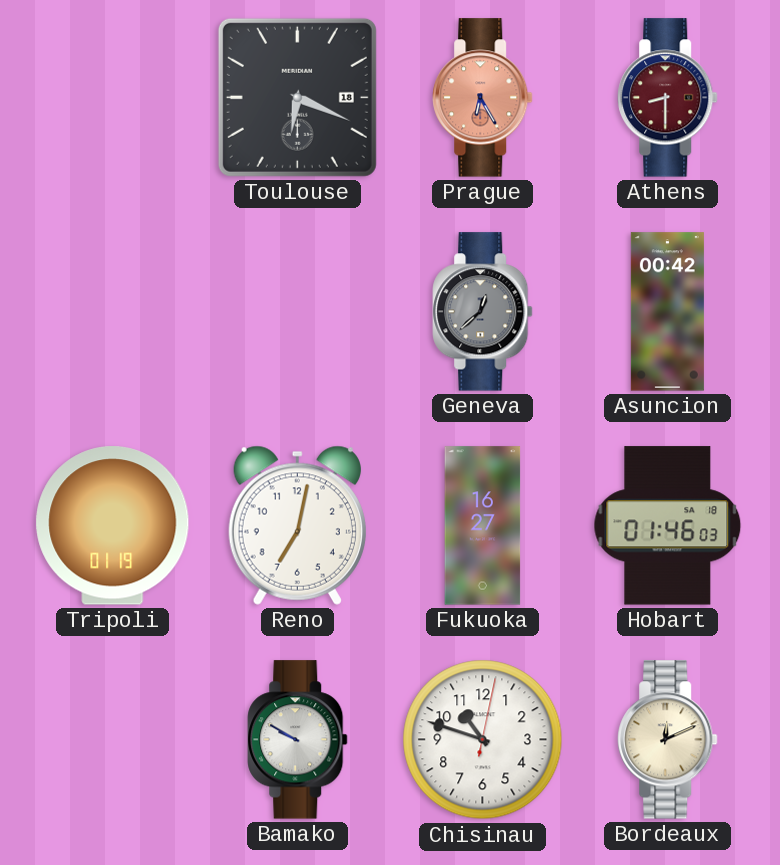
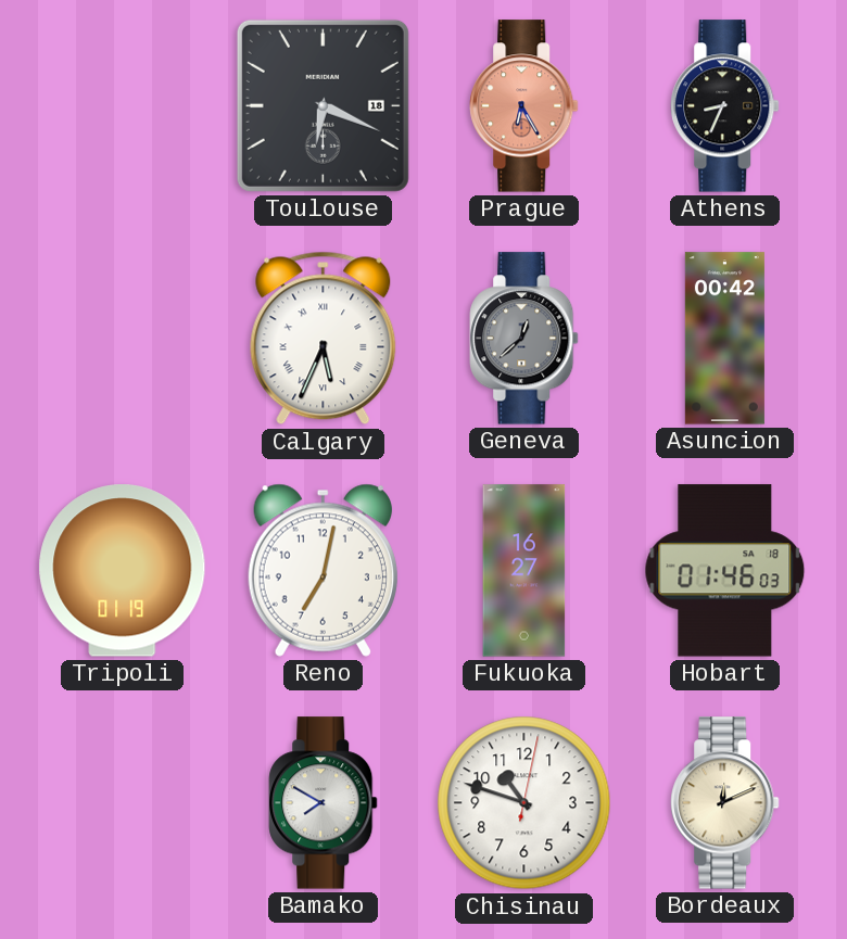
Athens: 8:30 -> 8:34 (725, 106)
Athens dial: burgundy -> black (725, 106)
Calgary: none -> 5:34 (324, 339)
Bamako: 9:50 -> 7:50 (324, 803)
